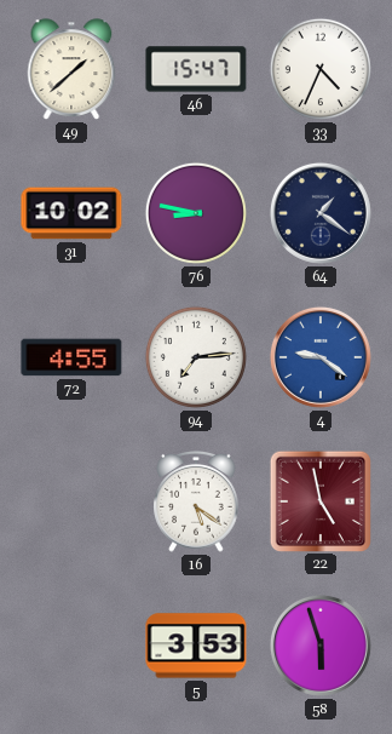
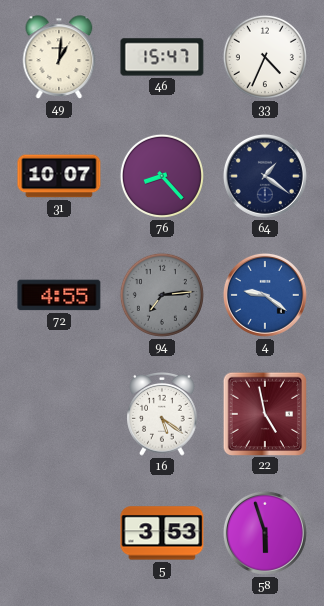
49: 1:38 -> 1:01 (59, 57)
31: 10:02 -> 10:07 (59, 176)
76: 8:47 -> 8:23 (162, 176)
94 dial: white -> grey (162, 295)
